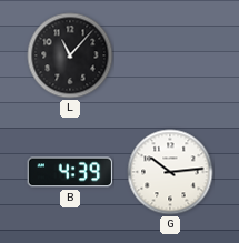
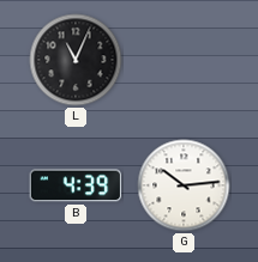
L: 11:07 -> 11:04 (76, 60)
